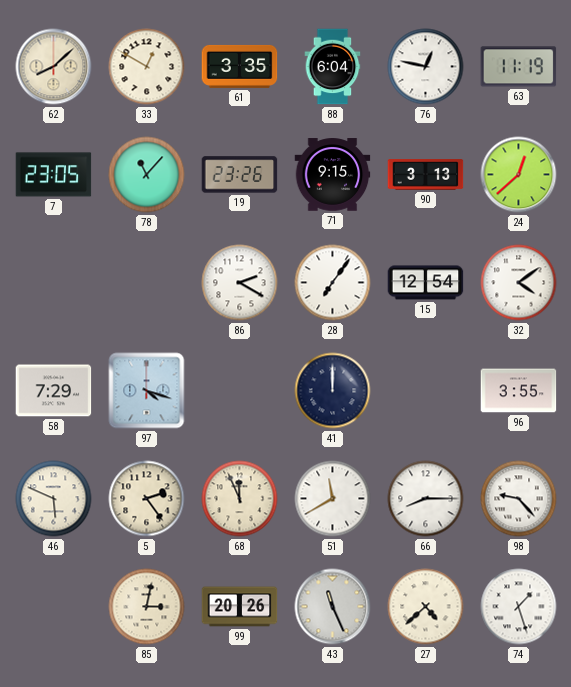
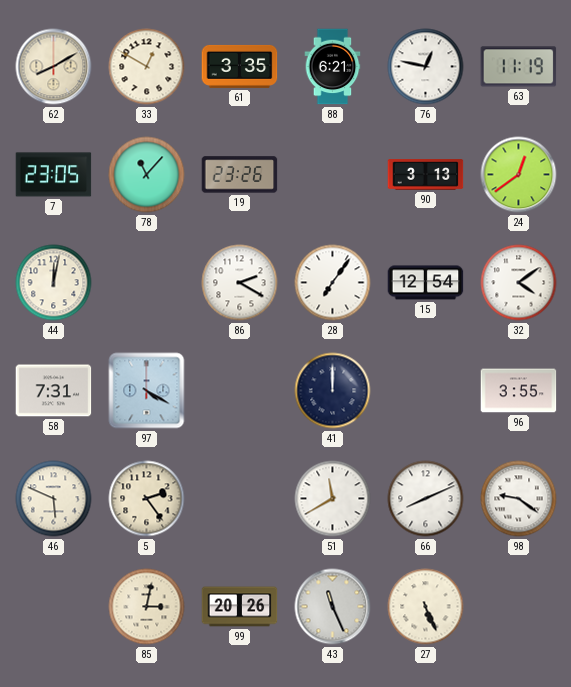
62: 8:08 -> 8:10 (54, 67)
88: 6:04 -> 6:21 (333, 67)
71: 9:15 -> none (333, 175)
24: 12:38 -> 12:39 (519, 175)
44: none -> 12:02 (54, 283)
58: 7:29 -> 7:31 (54, 391)
97: 4:18 -> 4:20 (147, 391)
68: 11:56 -> none (240, 499)
66: 8:15 -> 8:11 (426, 499)
98: 9:23 -> 9:21 (519, 499)
27: 4:38 -> 5:26 (426, 607)
74: 1:27 -> none (519, 607)
